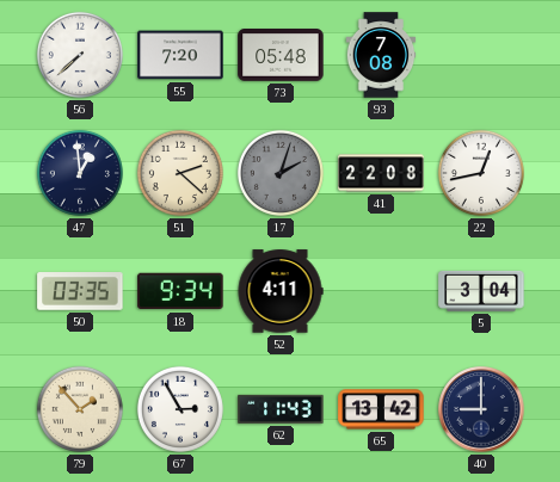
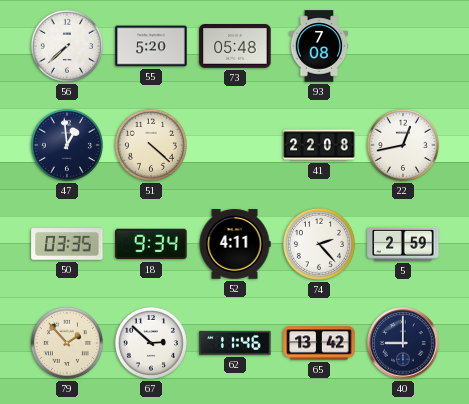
55: 7:20 -> 5:20 (151, 46)
51: 2:22 -> 4:22 (151, 145)
17: 2:03 -> none (281, 173)
74: none -> 2:23 (319, 244)
5: 3:04 -> 2:59 (403, 244)
67: 2:55 -> 2:52 (151, 343)
62: 11:43 -> 11:46 (235, 343)
